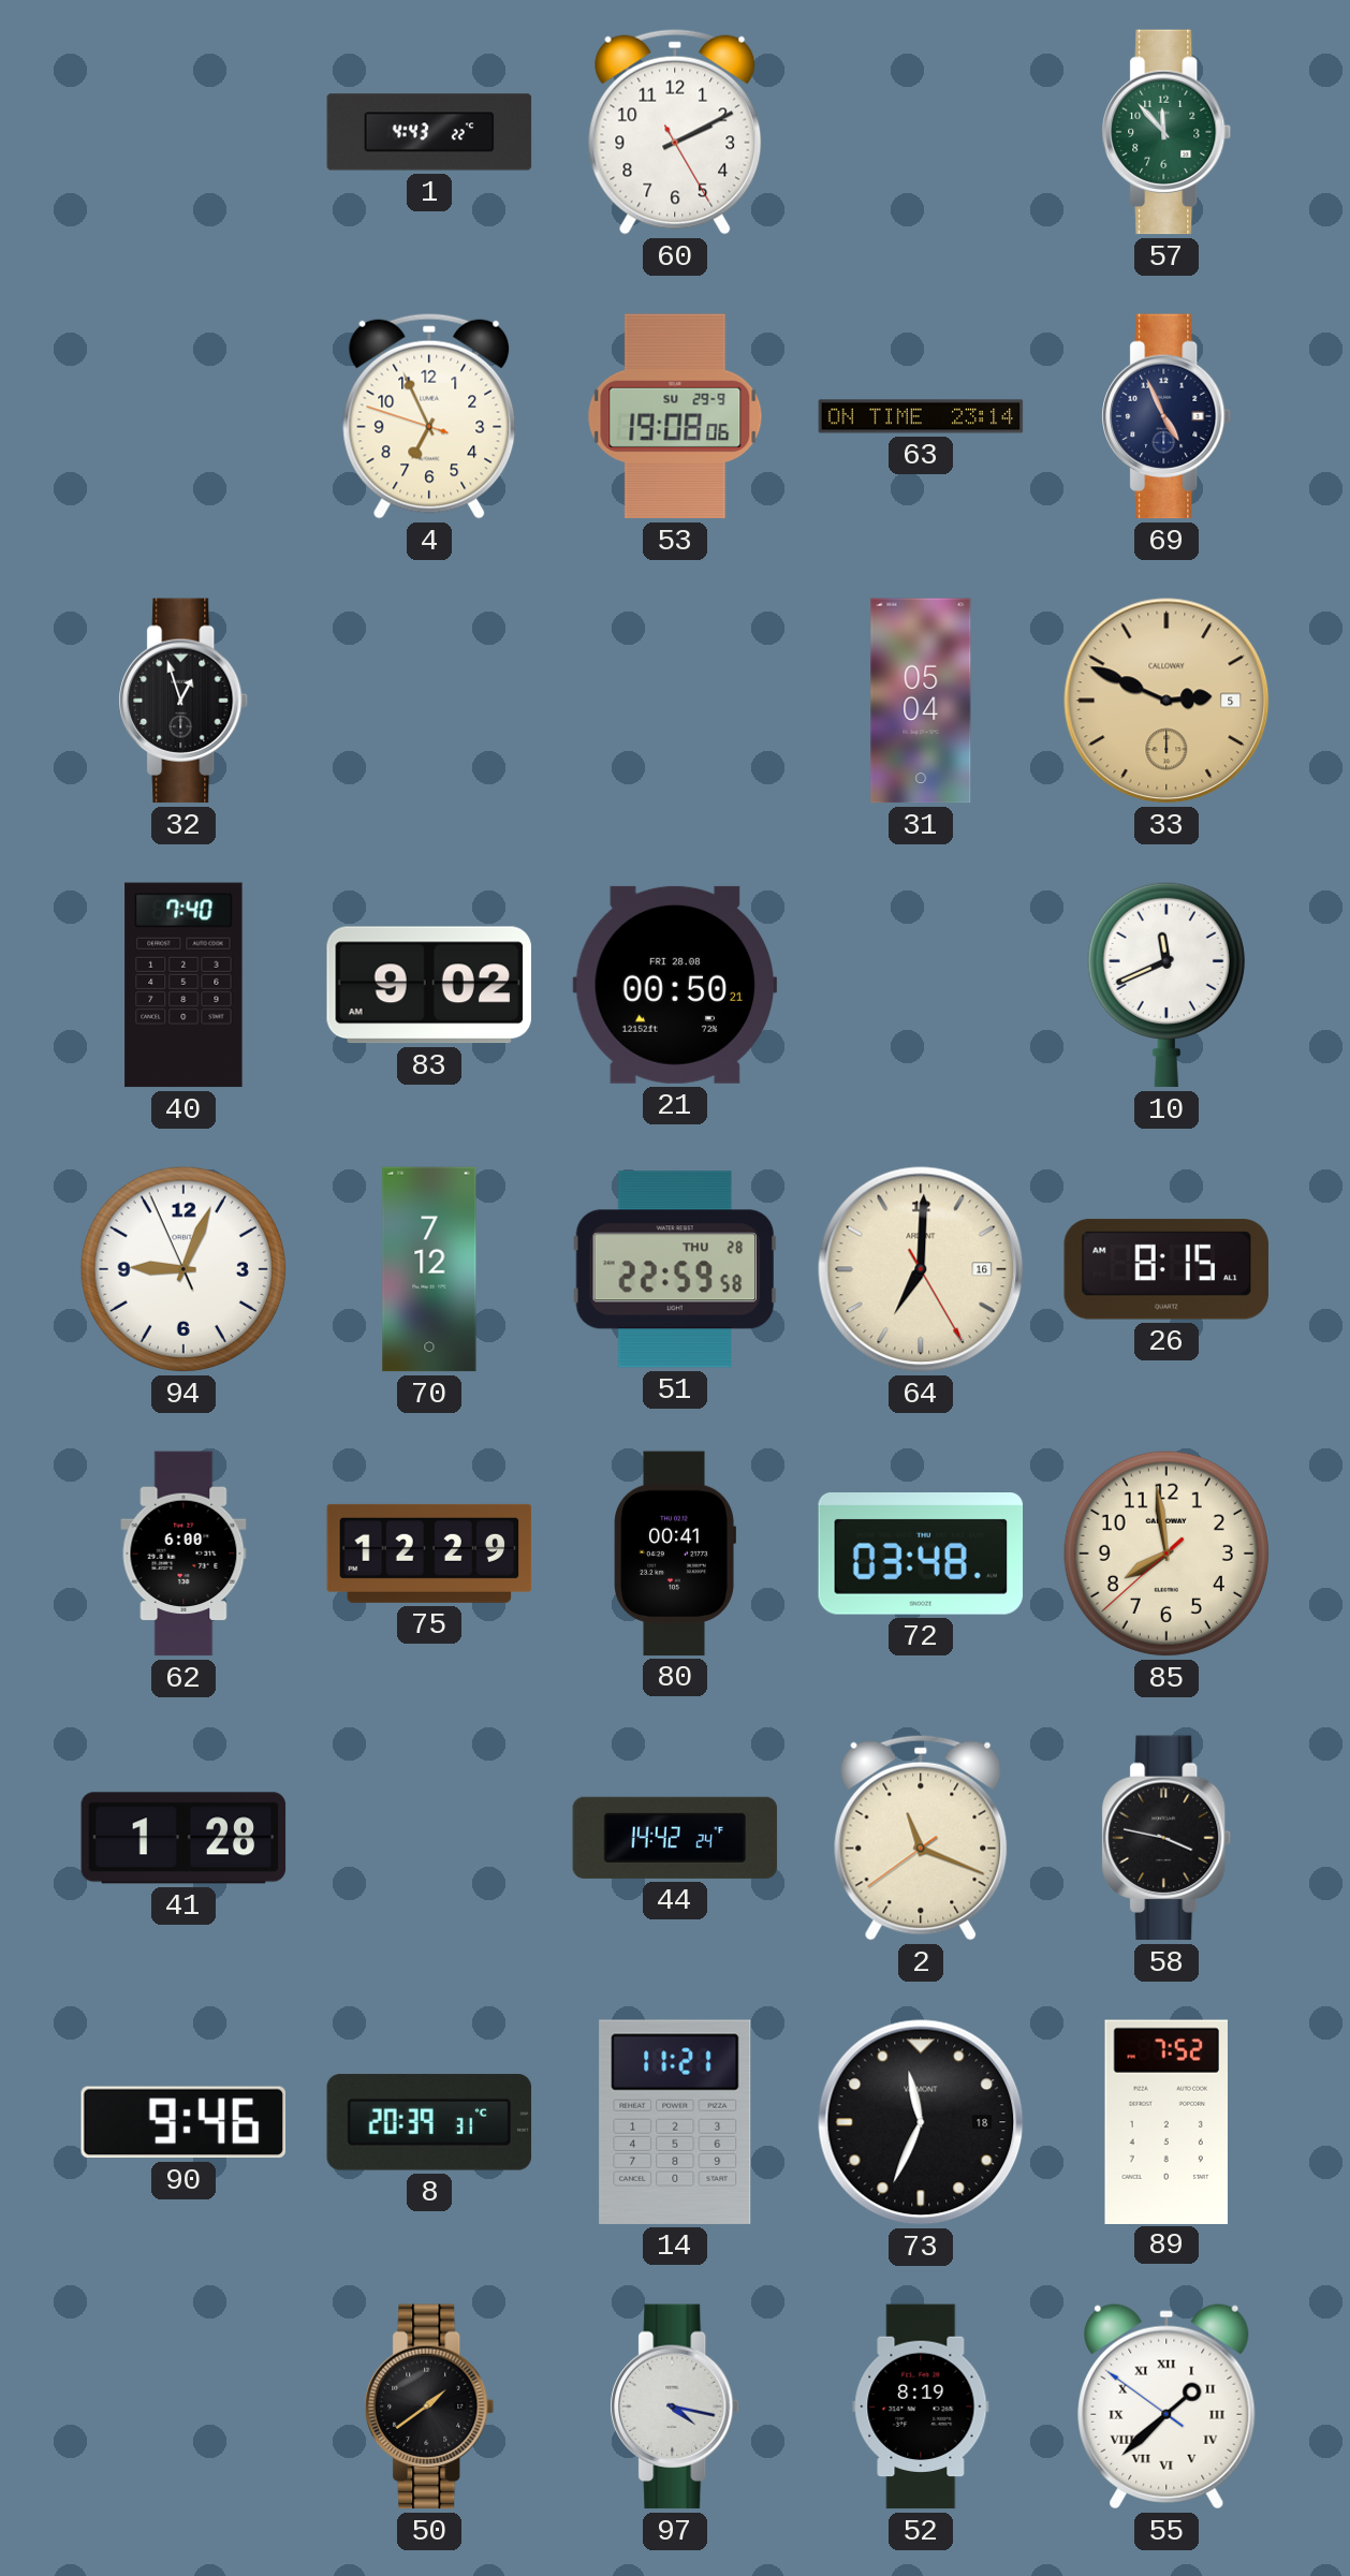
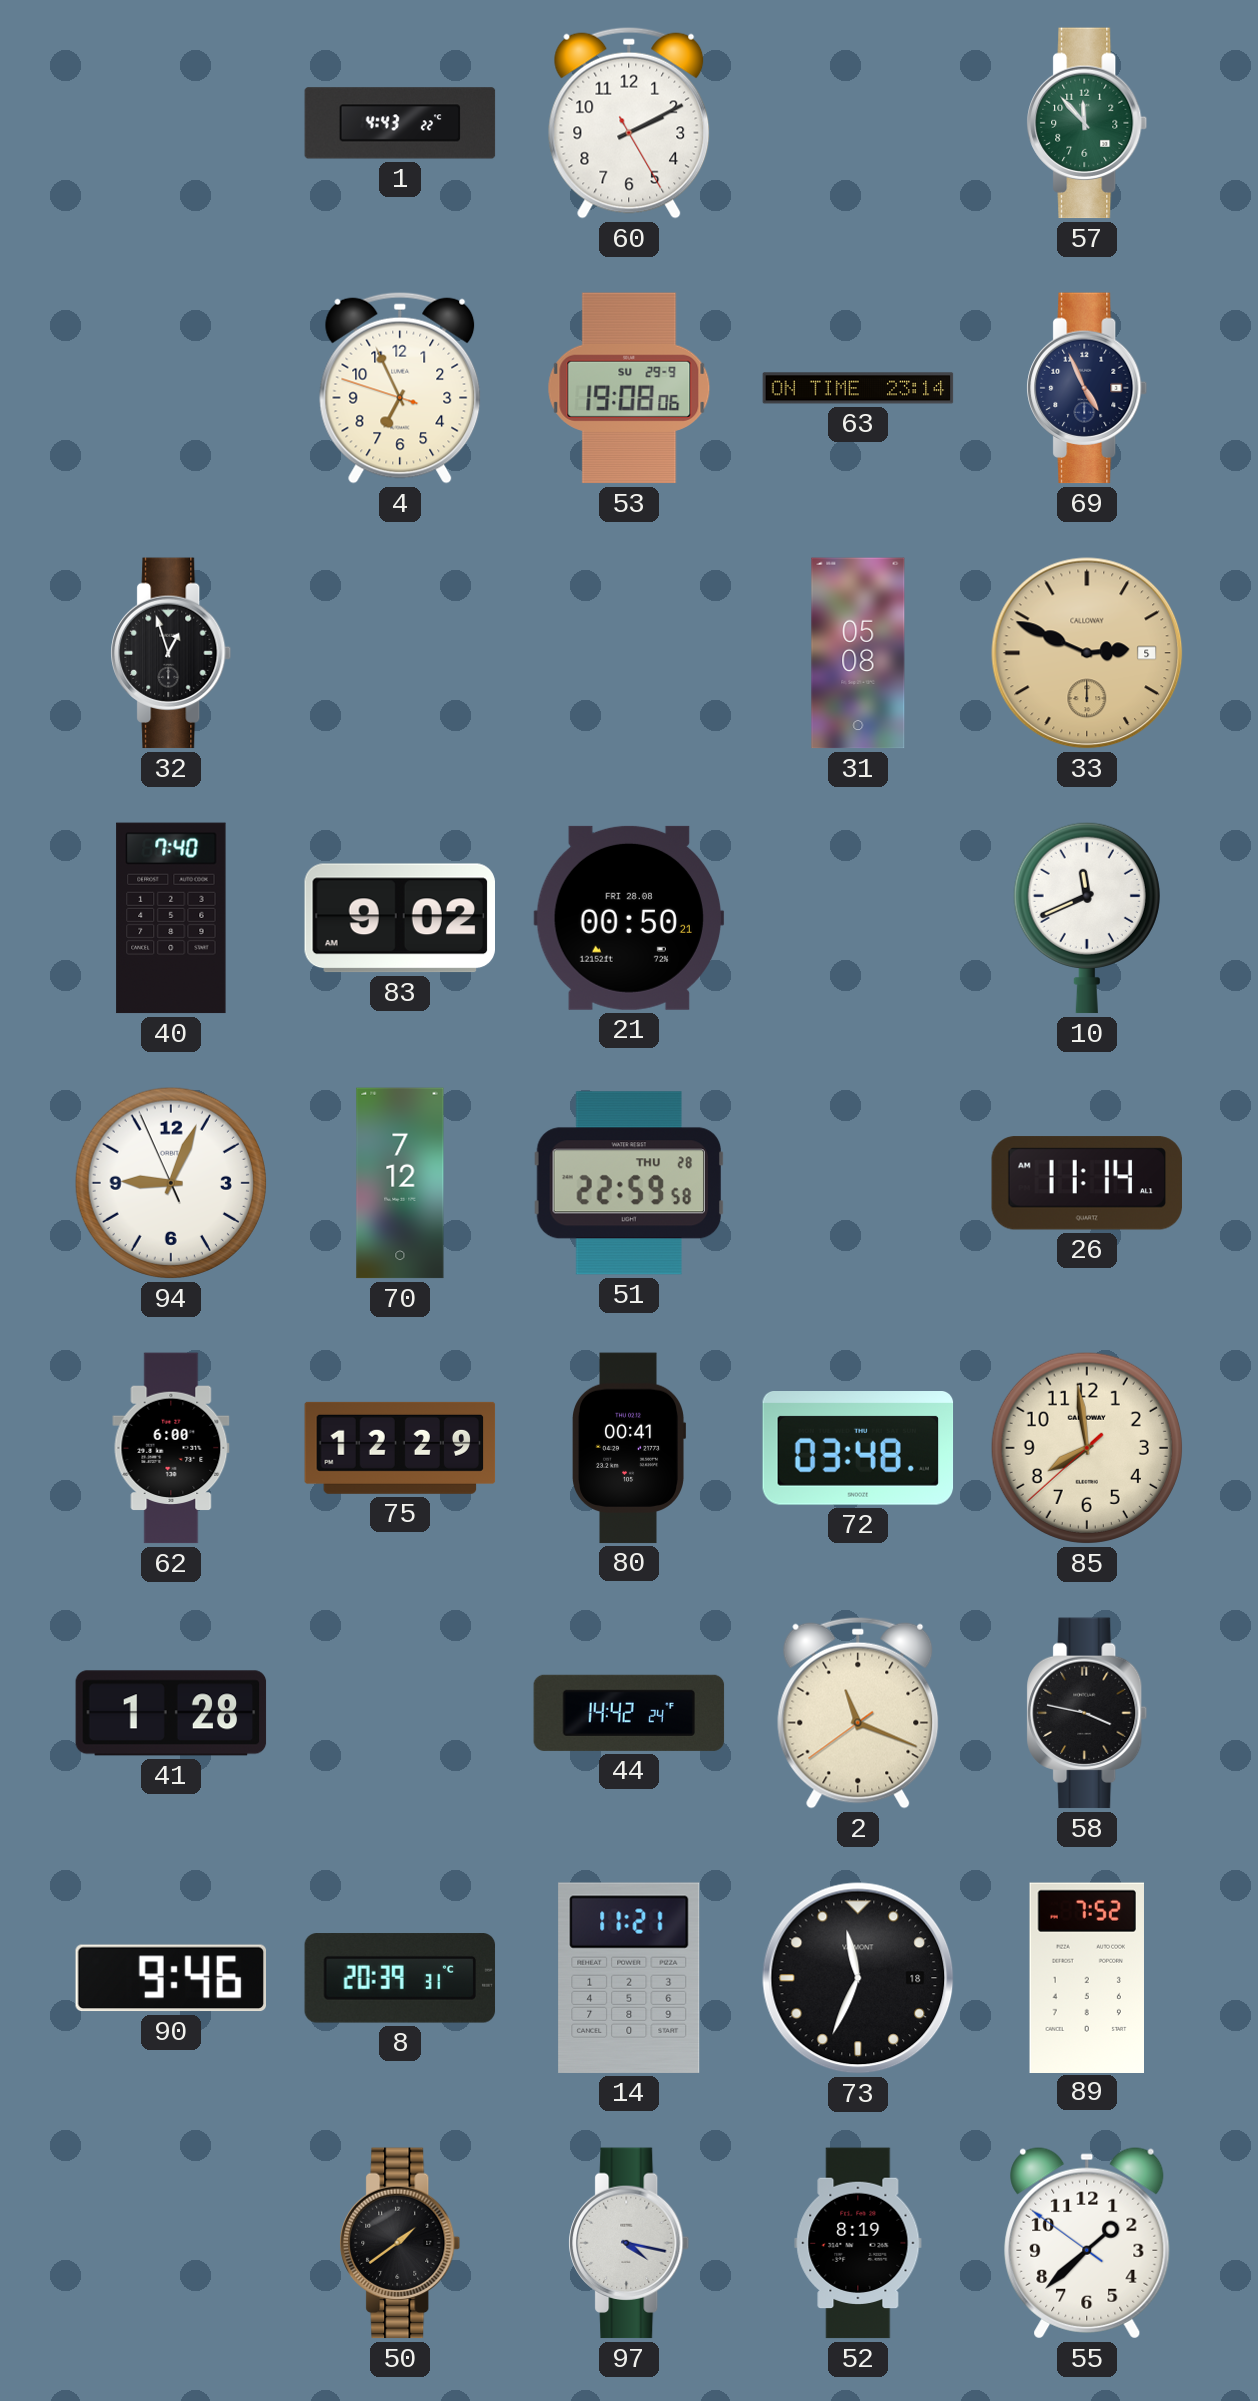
31: 05:04 -> 05:08 (858, 653)
64: 7:00 -> none (921, 1269)
26: 8:15 -> 11:14 (1086, 1183)
55 numerals: Roman -> Arabic (1087, 2243)
